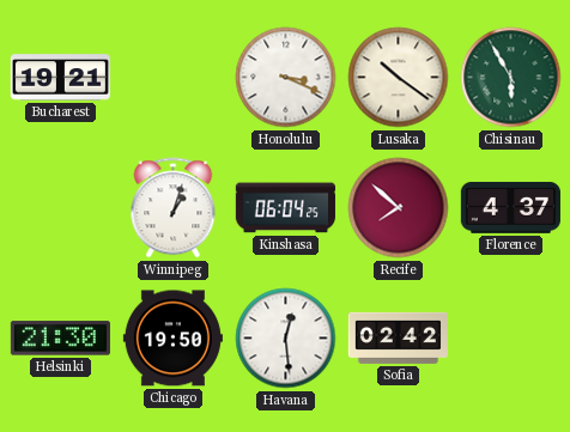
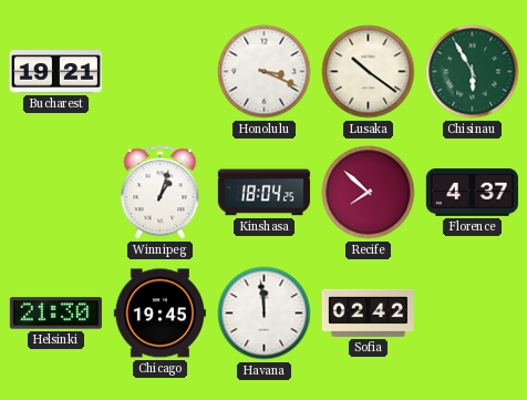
Kinshasa: 06:04 -> 18:04 (263, 193)
Chicago: 19:50 -> 19:45 (159, 314)
Havana: 12:29 -> 11:59 (265, 314)
